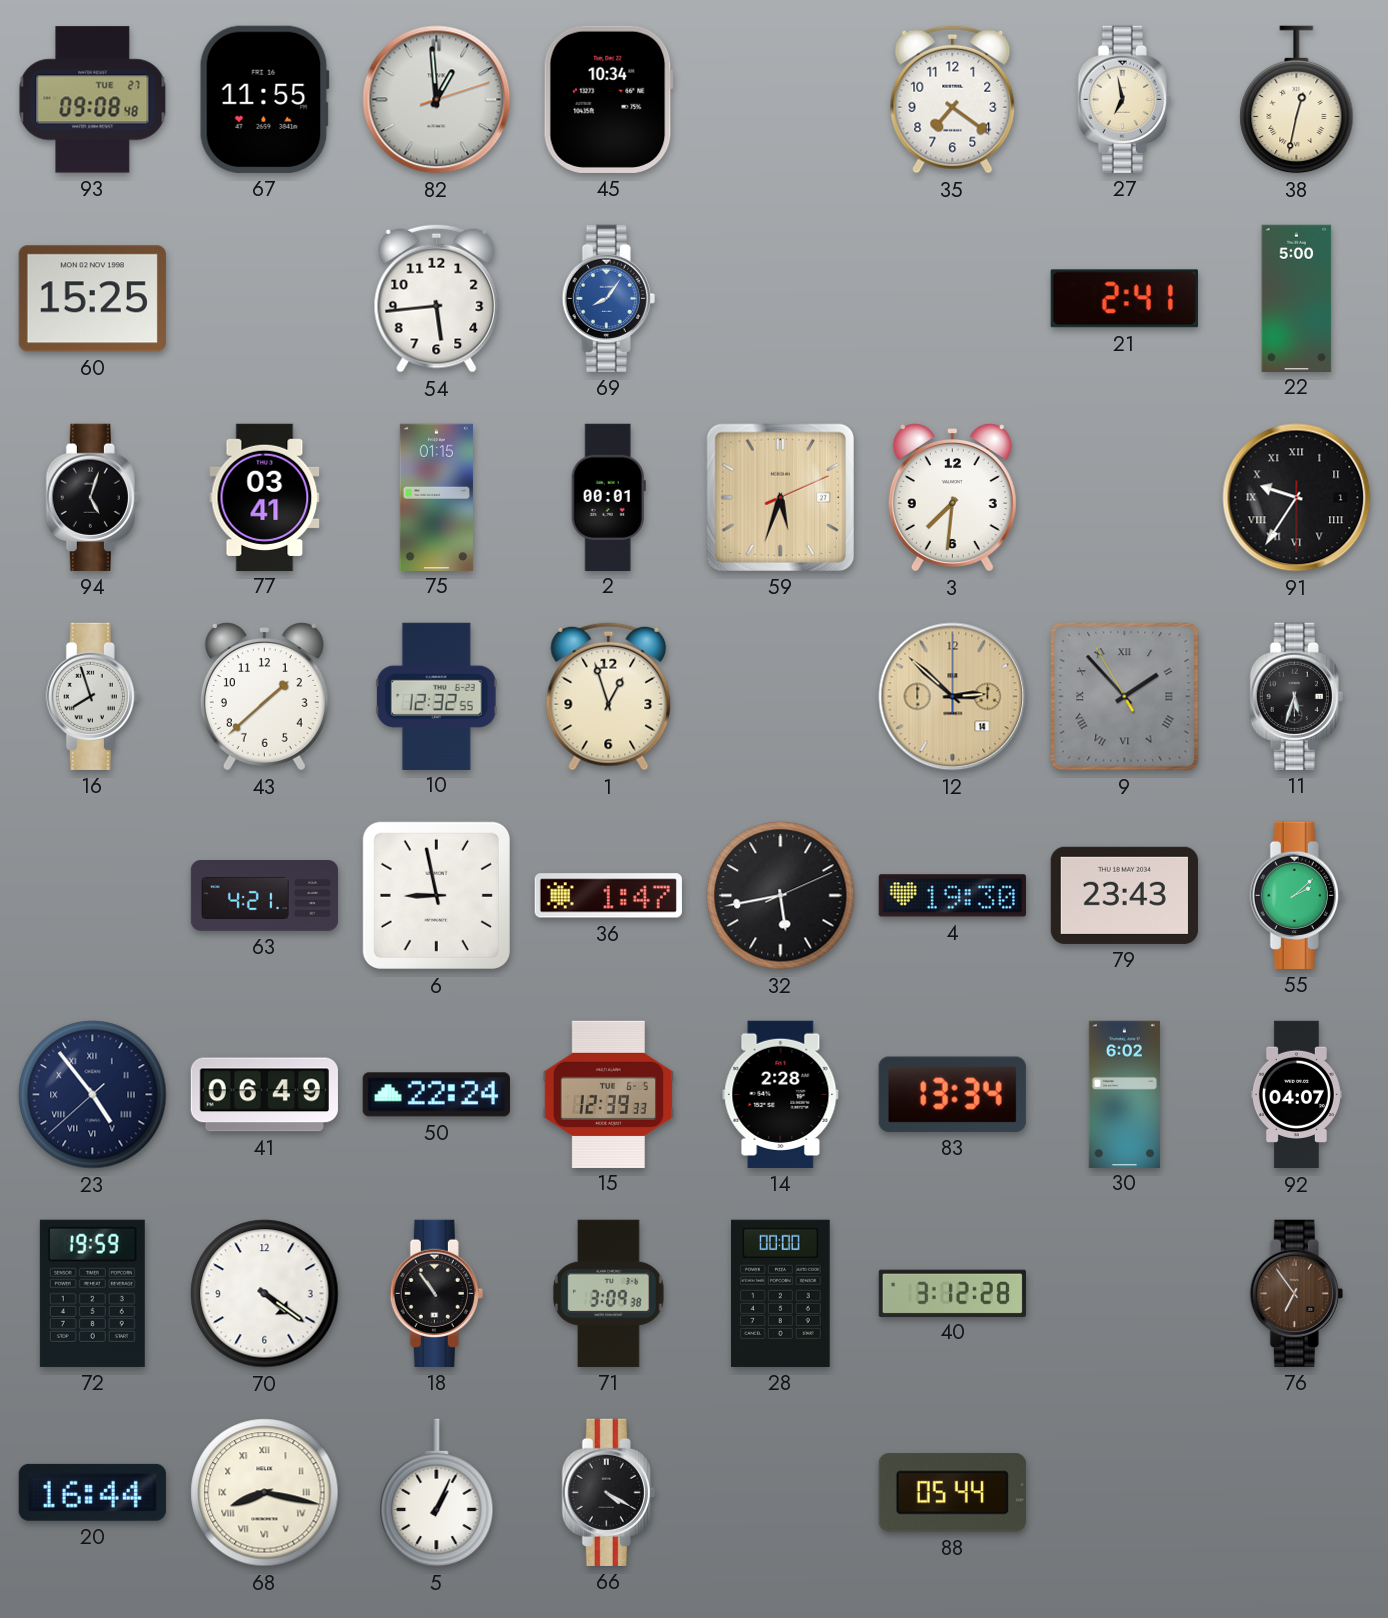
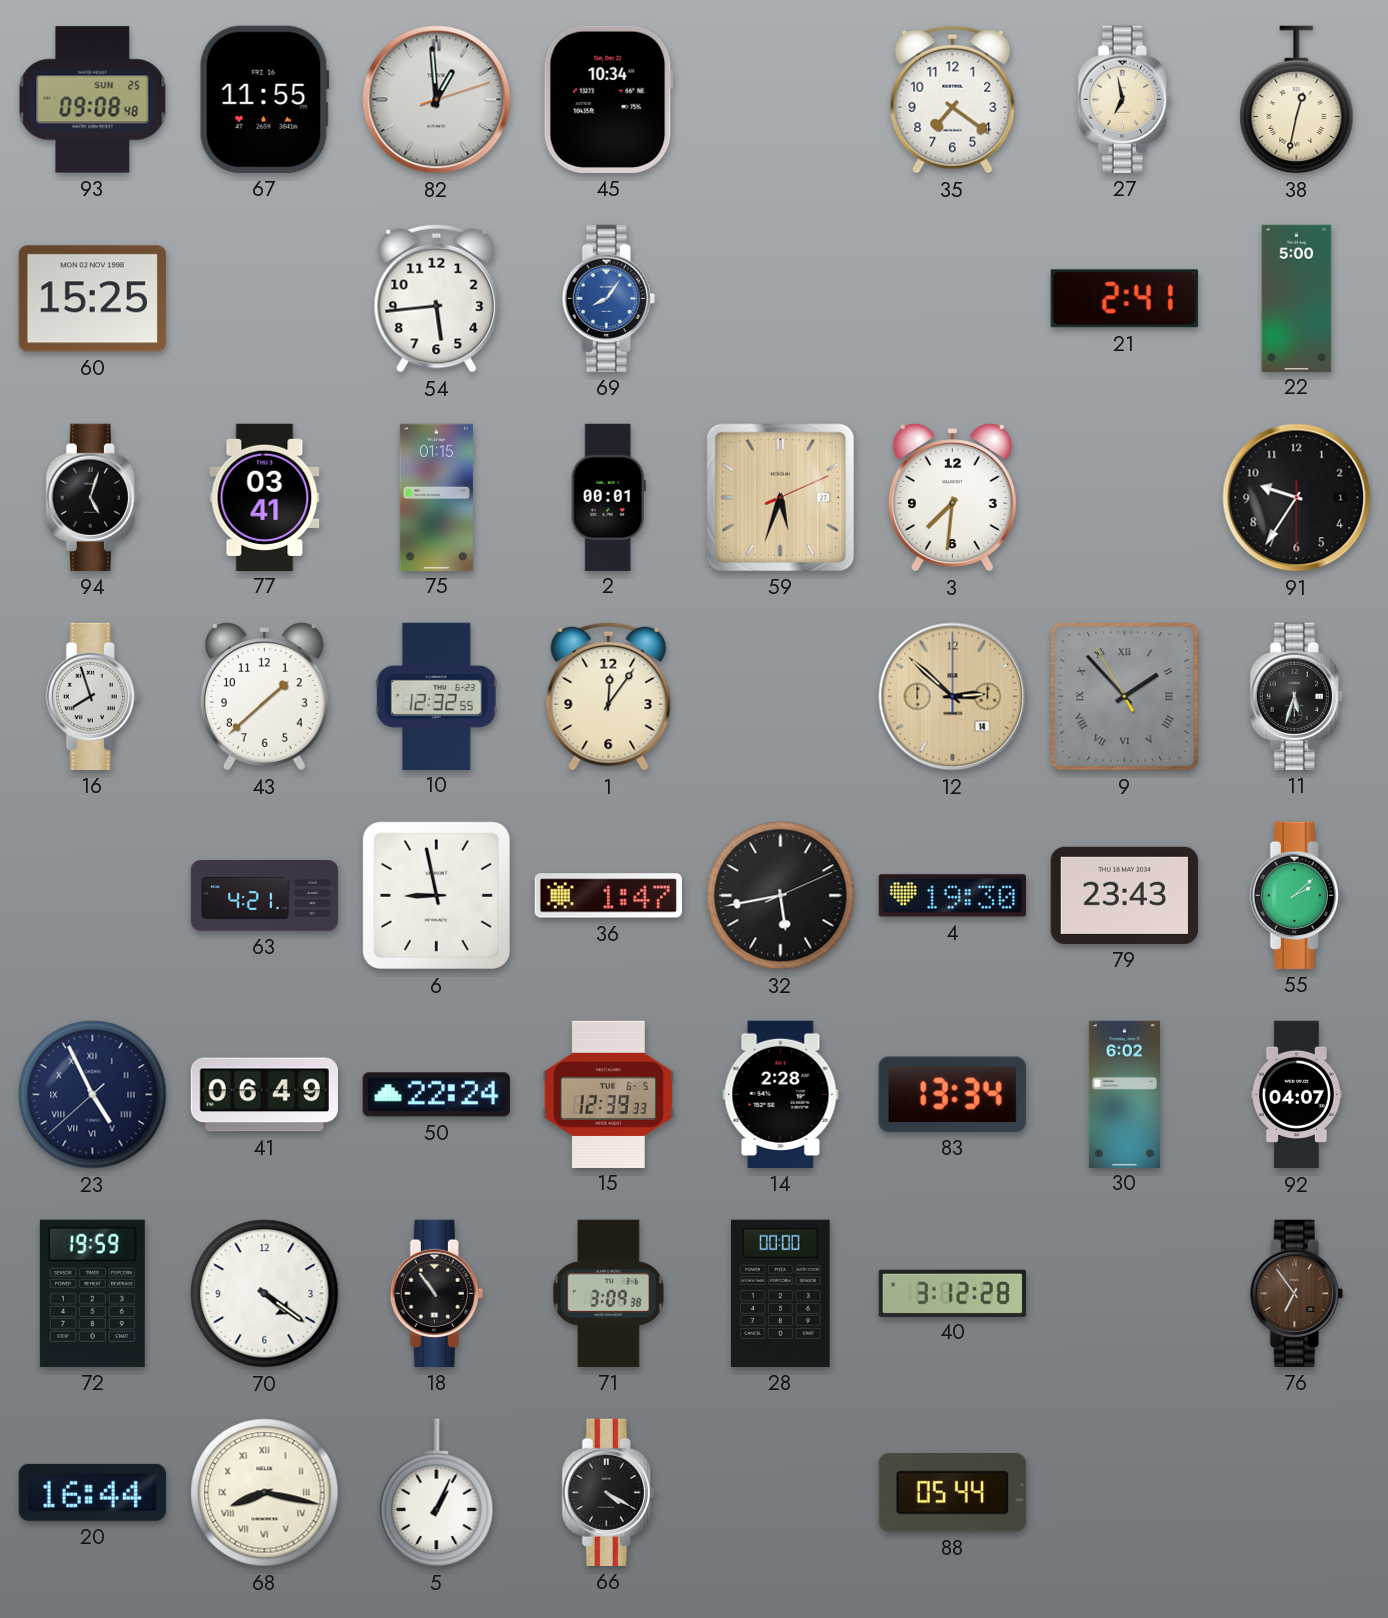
93 date: TUE 27 -> SUN 25 (93, 100)
91 numerals: Roman -> Arabic (1297, 498)
1: 12:57 -> 12:06 (609, 696)
23: 4:53 -> 4:55 (93, 1095)
